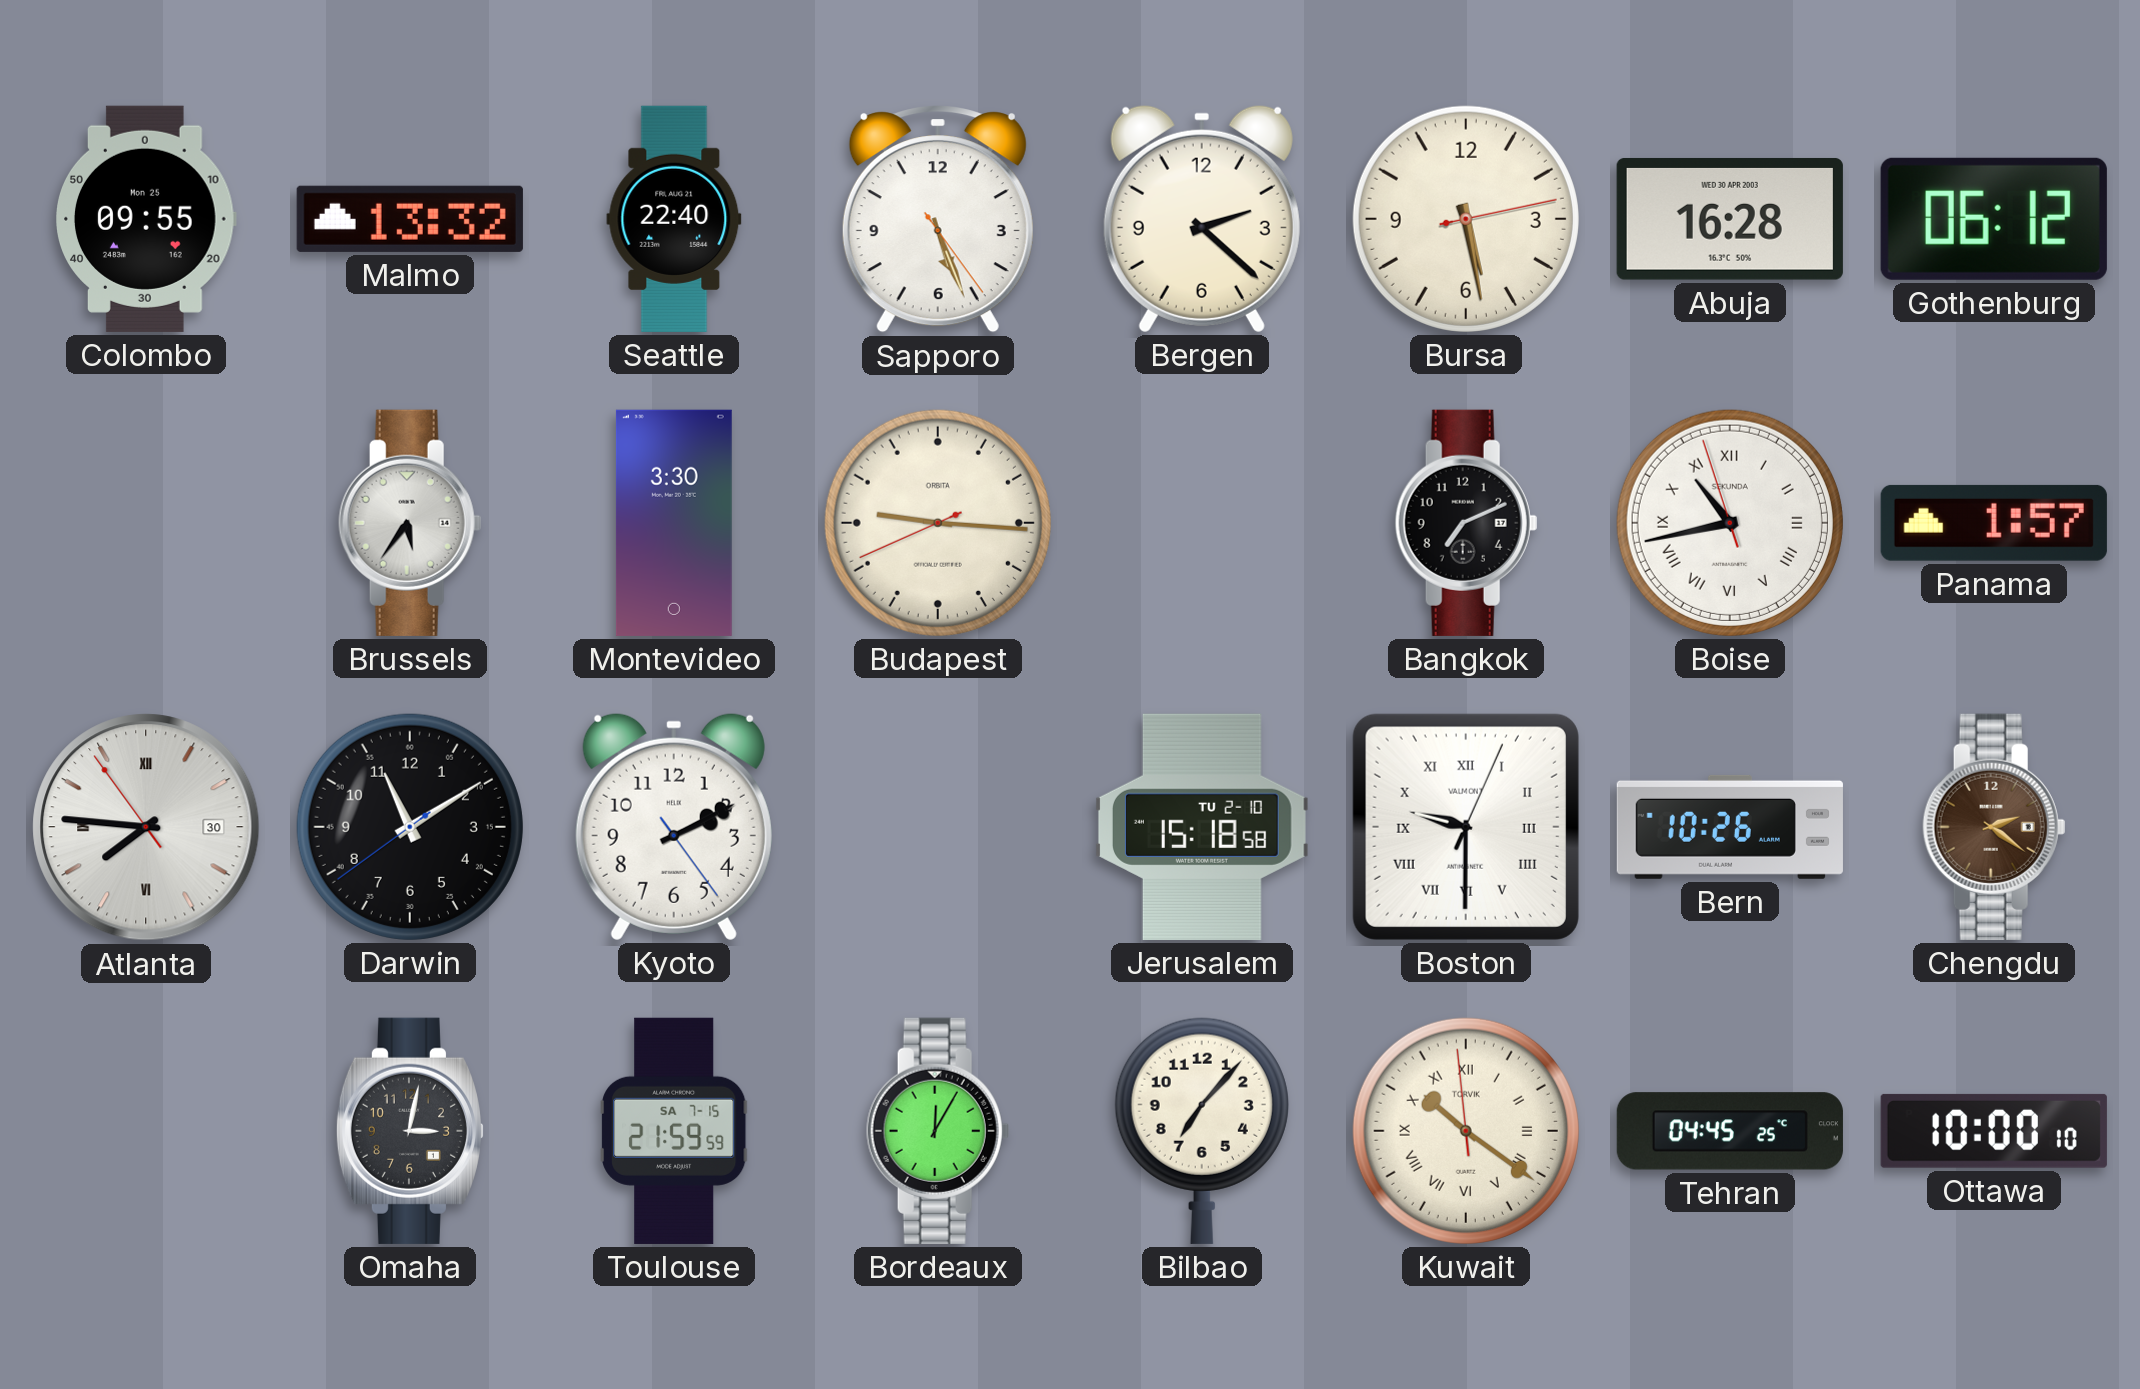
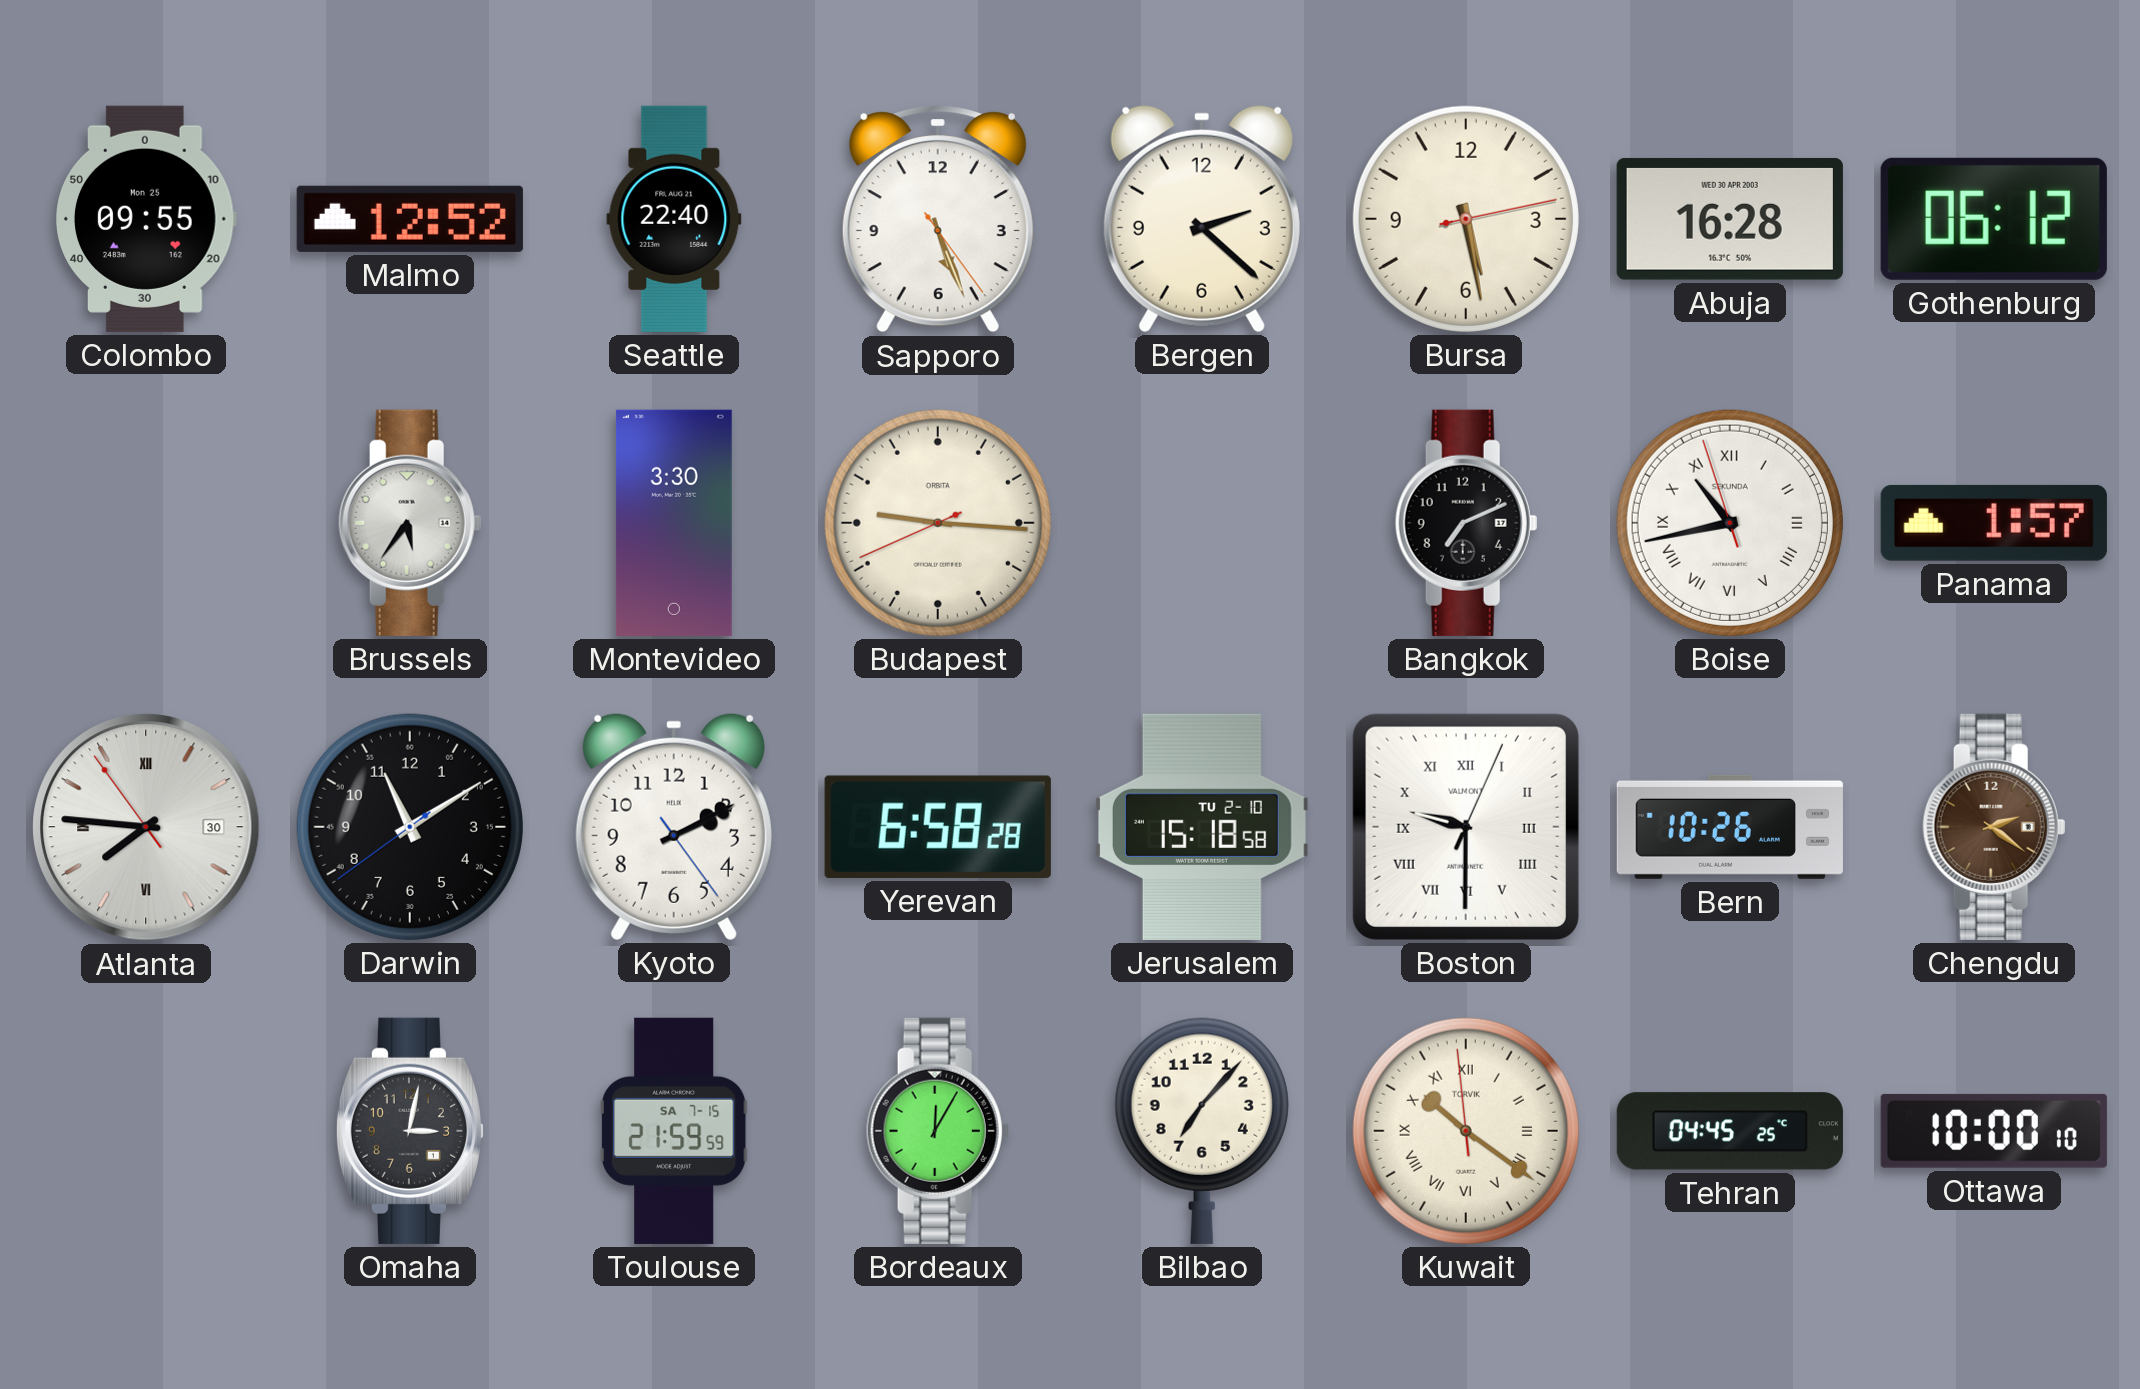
Malmo: 13:32 -> 12:52 (410, 219)
Yerevan: none -> 6:58 (938, 827)
